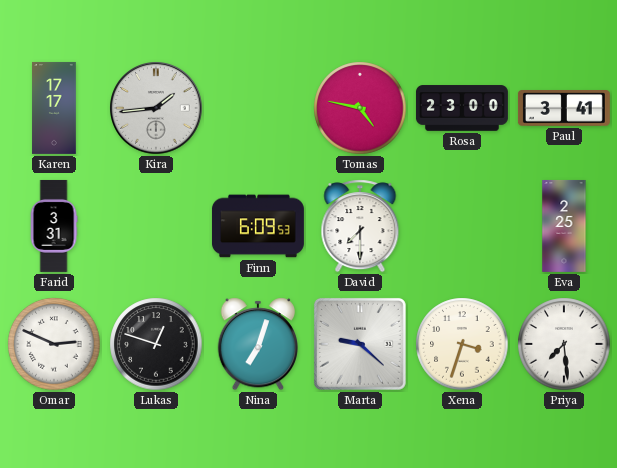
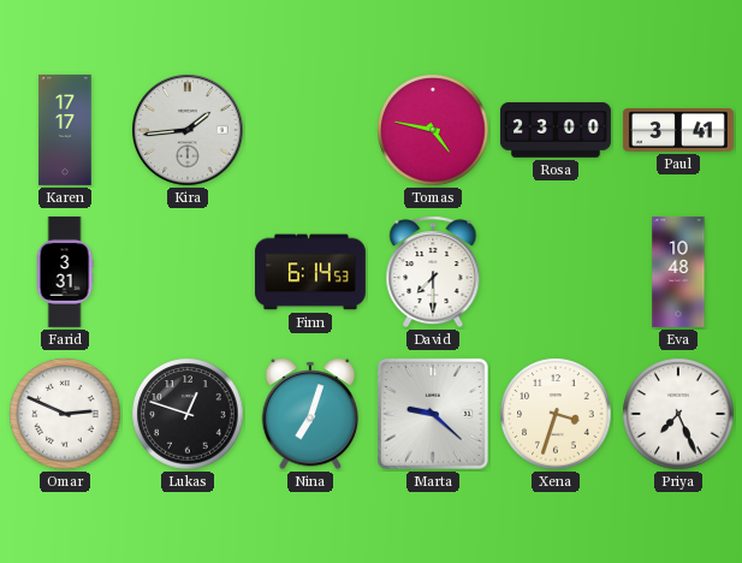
Finn: 6:09 -> 6:14 (310, 272)
Eva: 2:25 -> 10:48 (678, 272)
Priya: 7:29 -> 7:26 (678, 414)
